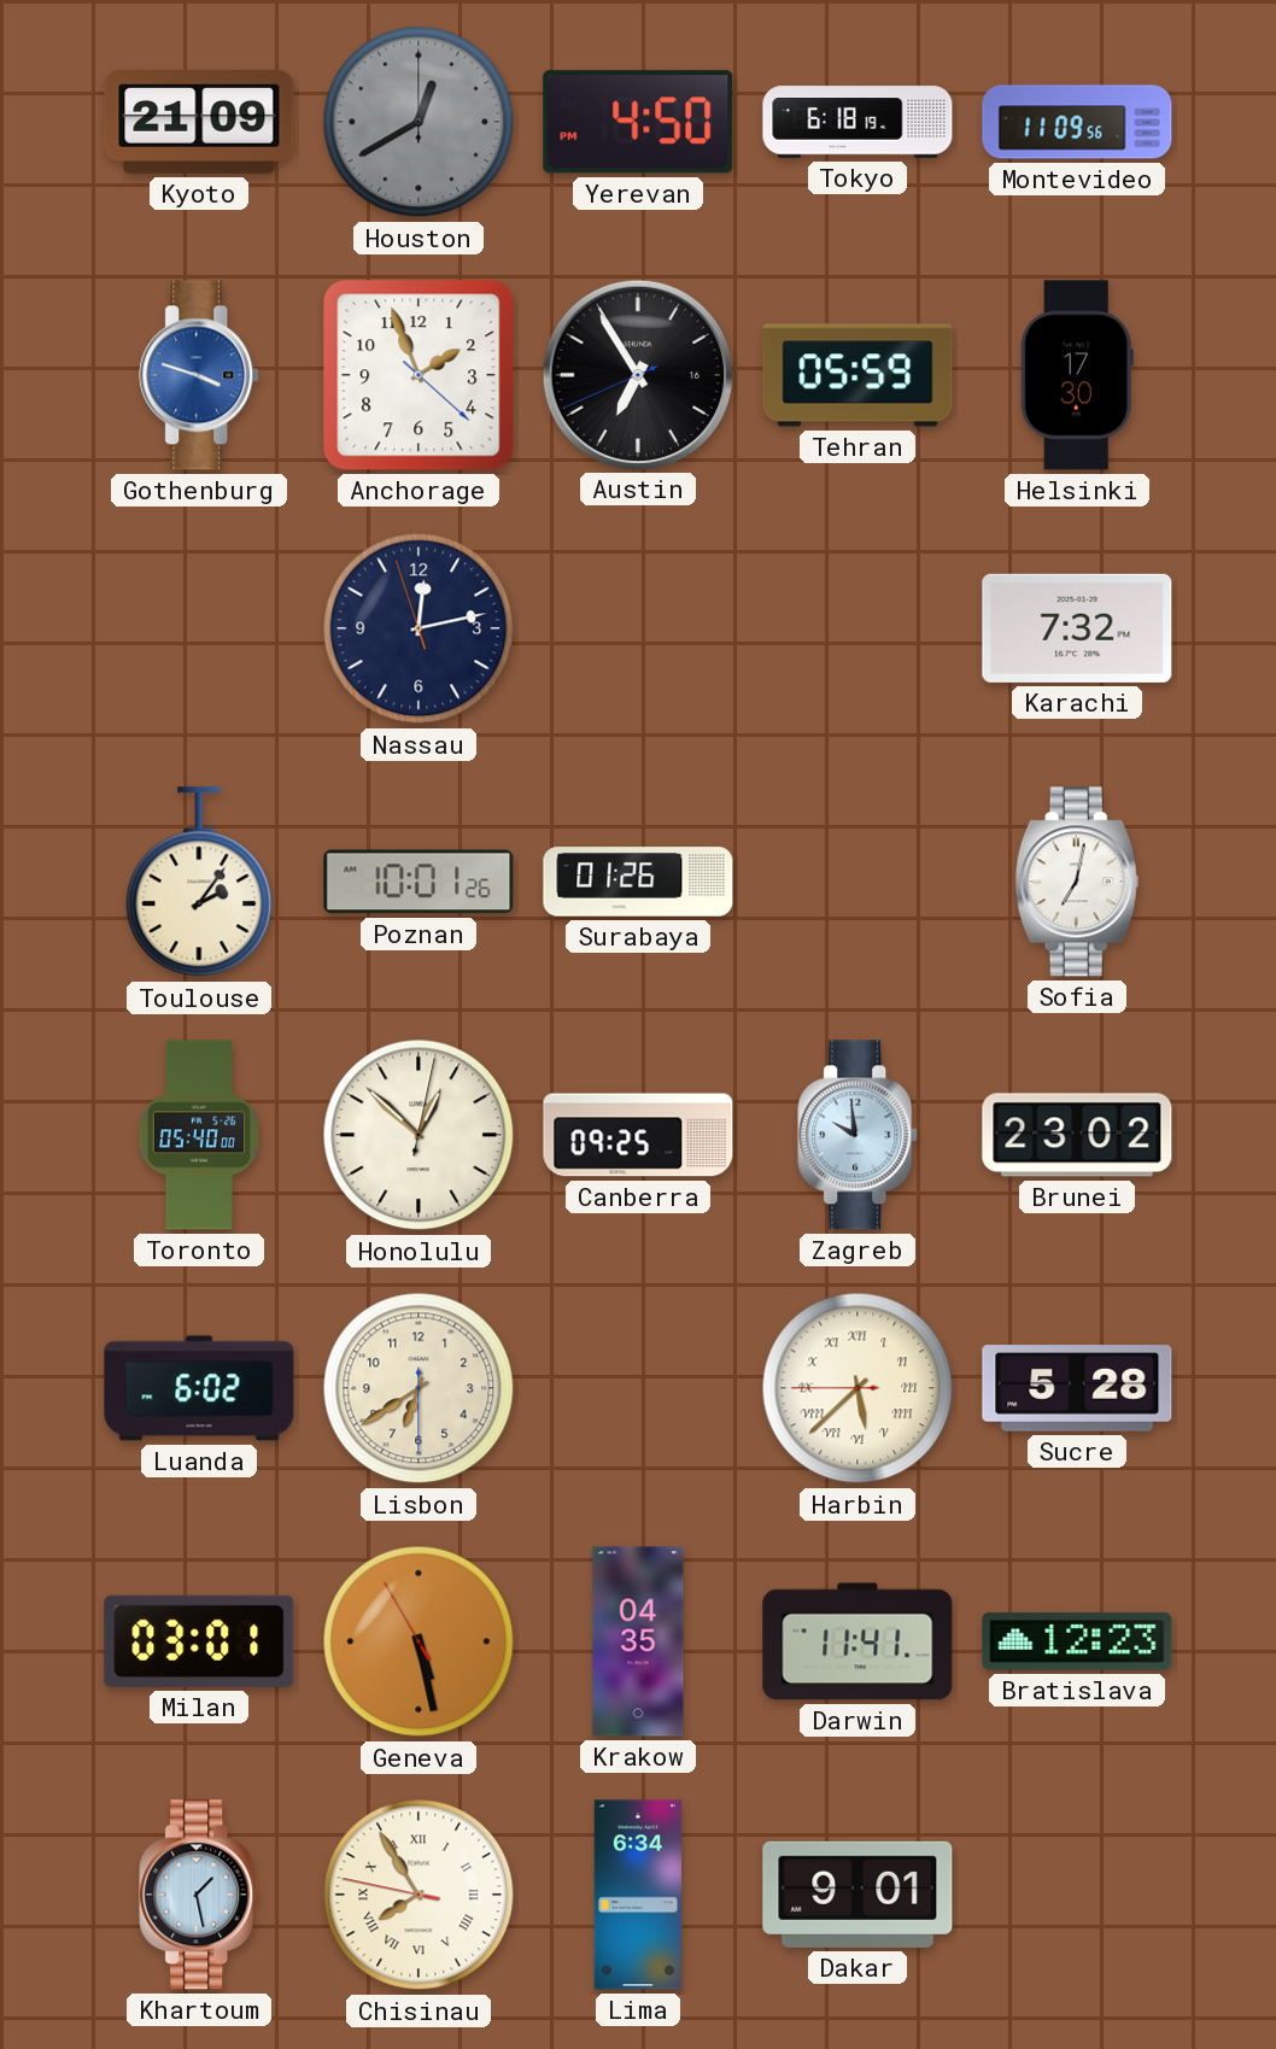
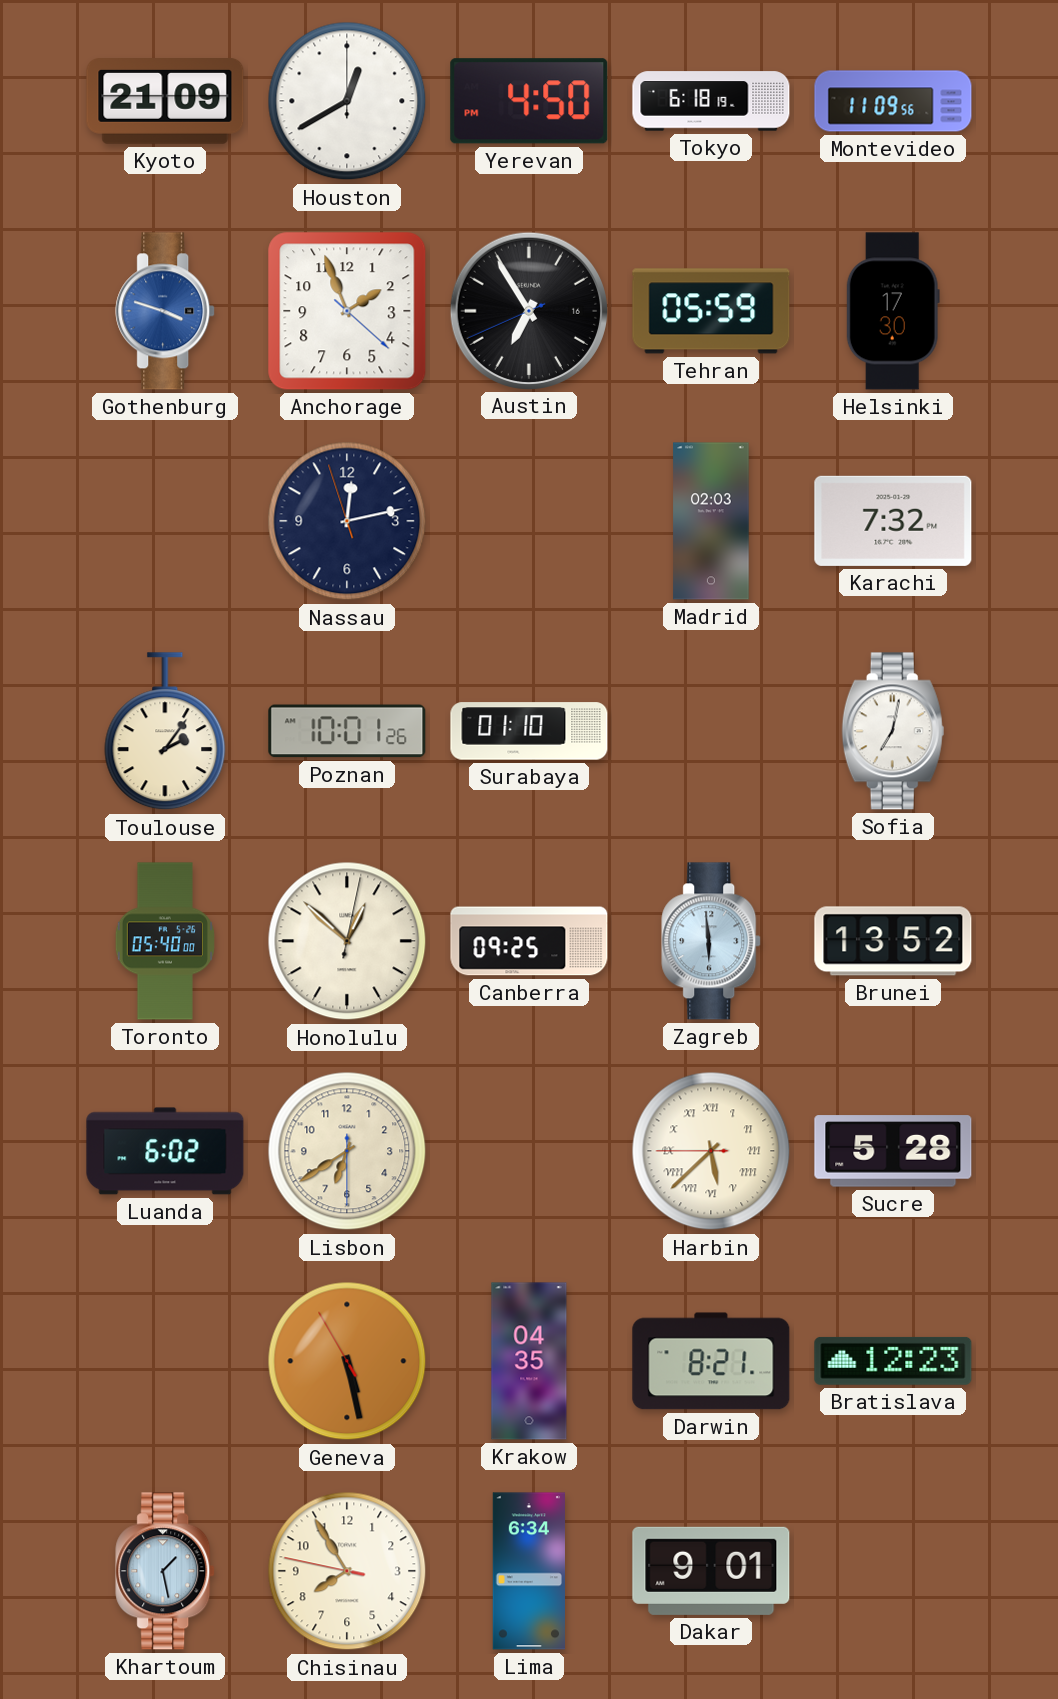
Houston dial: grey -> white (347, 101)
Madrid: none -> 02:03 (711, 521)
Surabaya: 01:26 -> 01:10 (529, 731)
Zagreb: 9:59 -> 5:59 (712, 941)
Brunei: 23:02 -> 13:52 (893, 941)
Milan: 03:01 -> none (199, 1641)
Darwin: 11:41 -> 8:21 (711, 1361)
Chisinau numerals: Roman -> Arabic (347, 1571)
